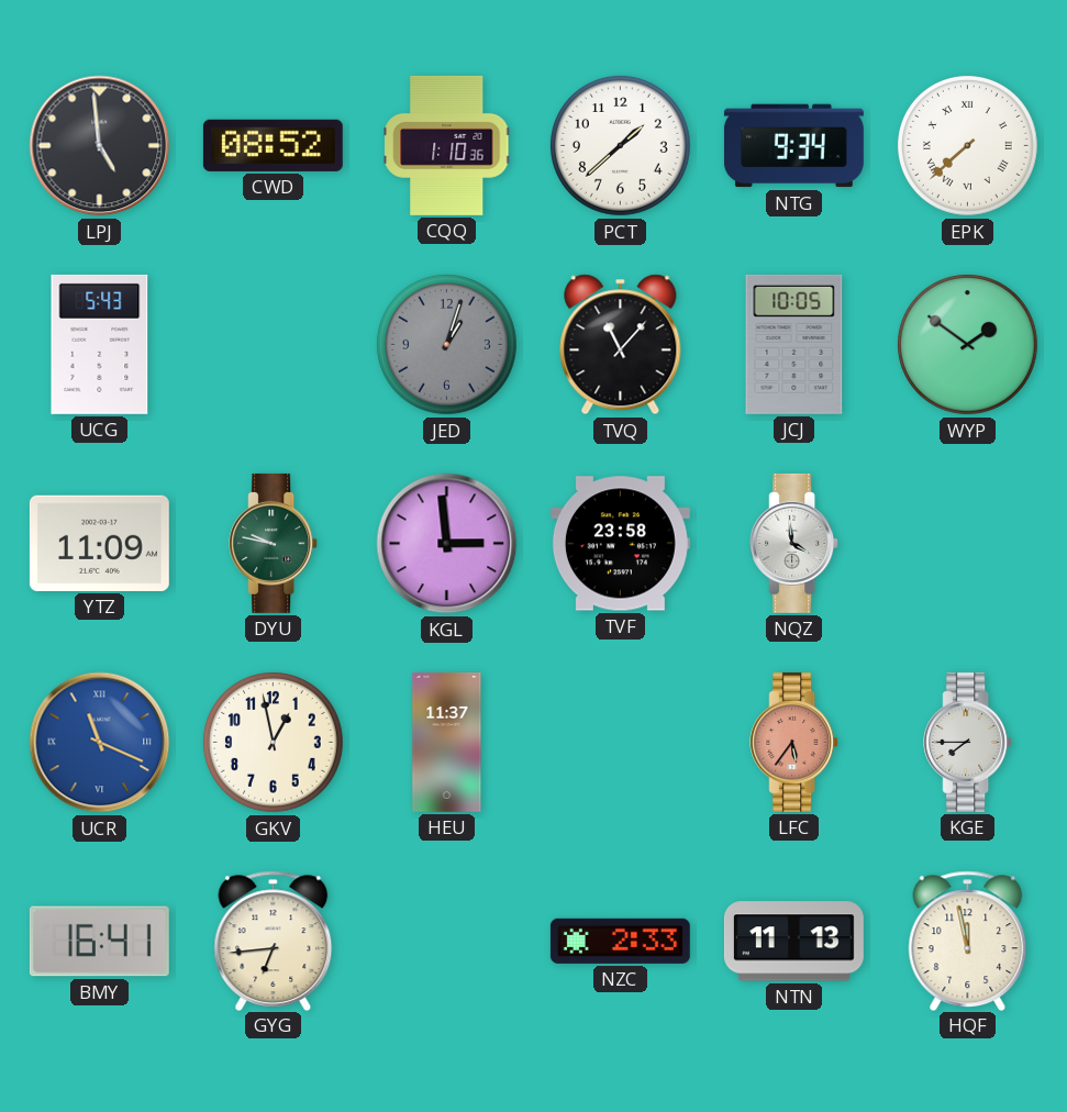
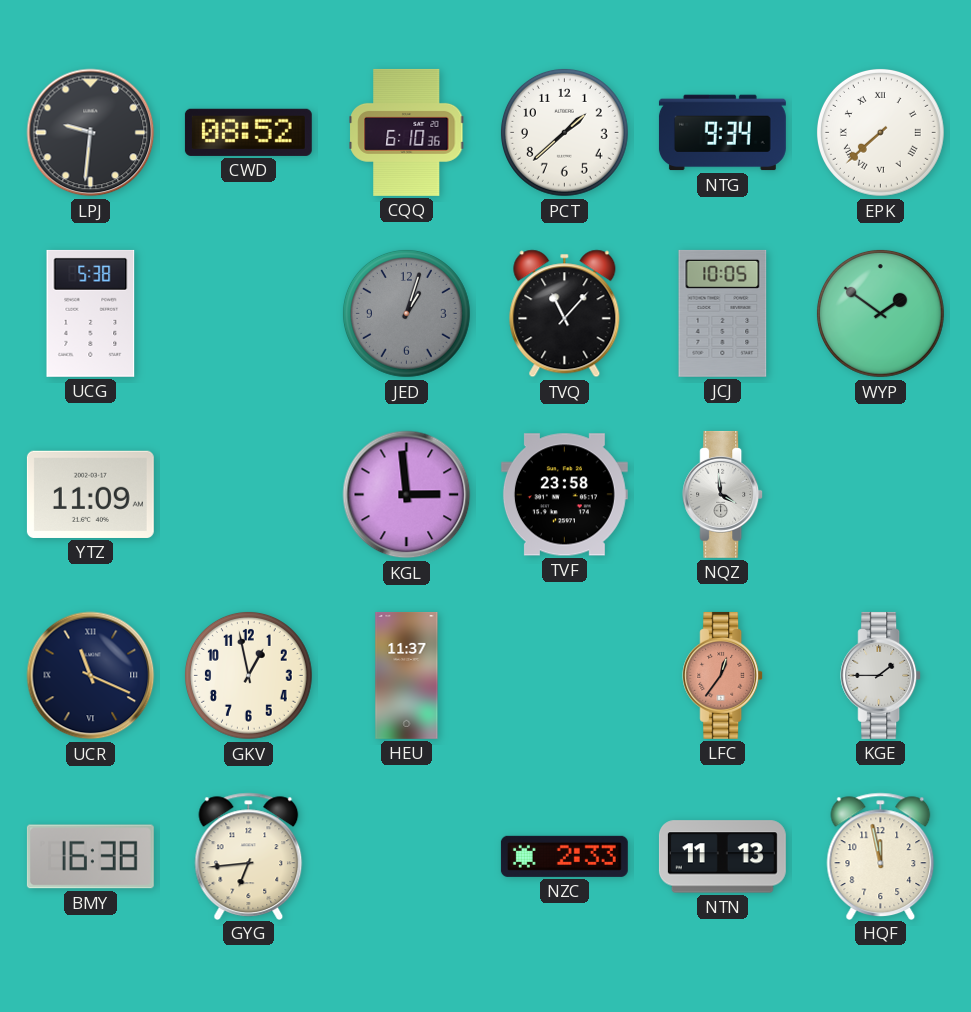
LPJ: 4:59 -> 9:31 (91, 133)
CQQ: 1:10 -> 6:10 (407, 132)
UCG: 5:43 -> 5:38 (91, 313)
DYU: 9:47 -> none (274, 543)
UCR dial: blue -> navy (91, 676)
LFC: 5:36 -> 12:36 (723, 675)
KGE: 7:45 -> 1:45 (881, 675)
BMY: 16:41 -> 16:38 (90, 857)
